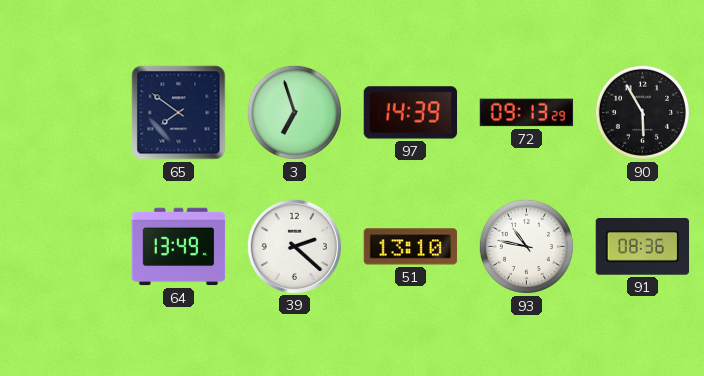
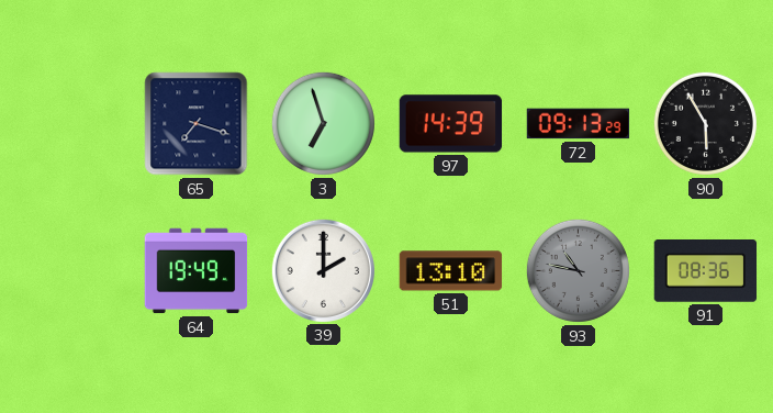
65: 7:51 -> 7:18 (197, 124)
64: 13:49 -> 19:49 (197, 271)
39: 2:22 -> 2:00 (323, 270)
93 dial: white -> grey (578, 270)
